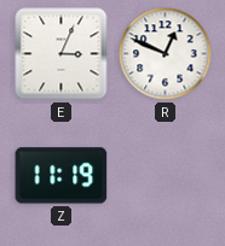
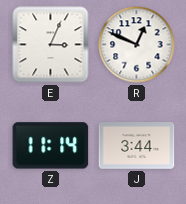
Z: 11:19 -> 11:14 (51, 146)
J: none -> 3:44 (137, 146)
